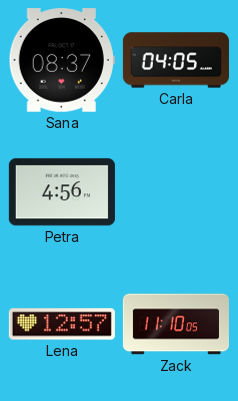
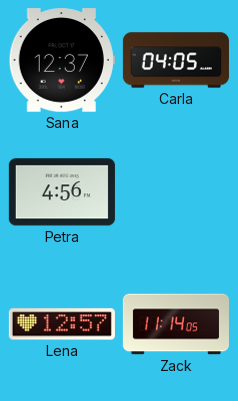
Sana: 08:37 -> 12:37 (62, 60)
Zack: 11:10 -> 11:14 (176, 324)
